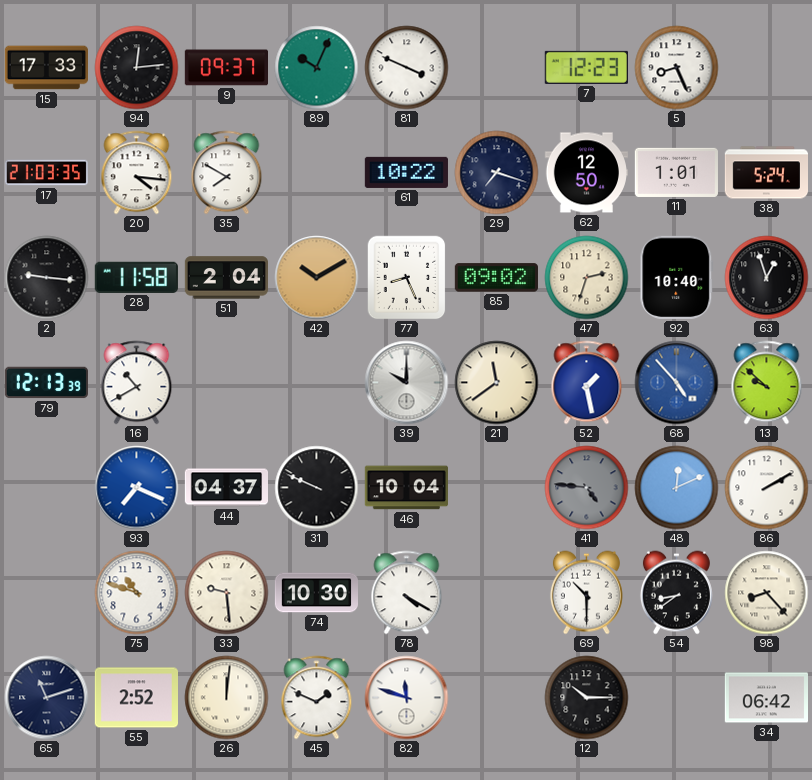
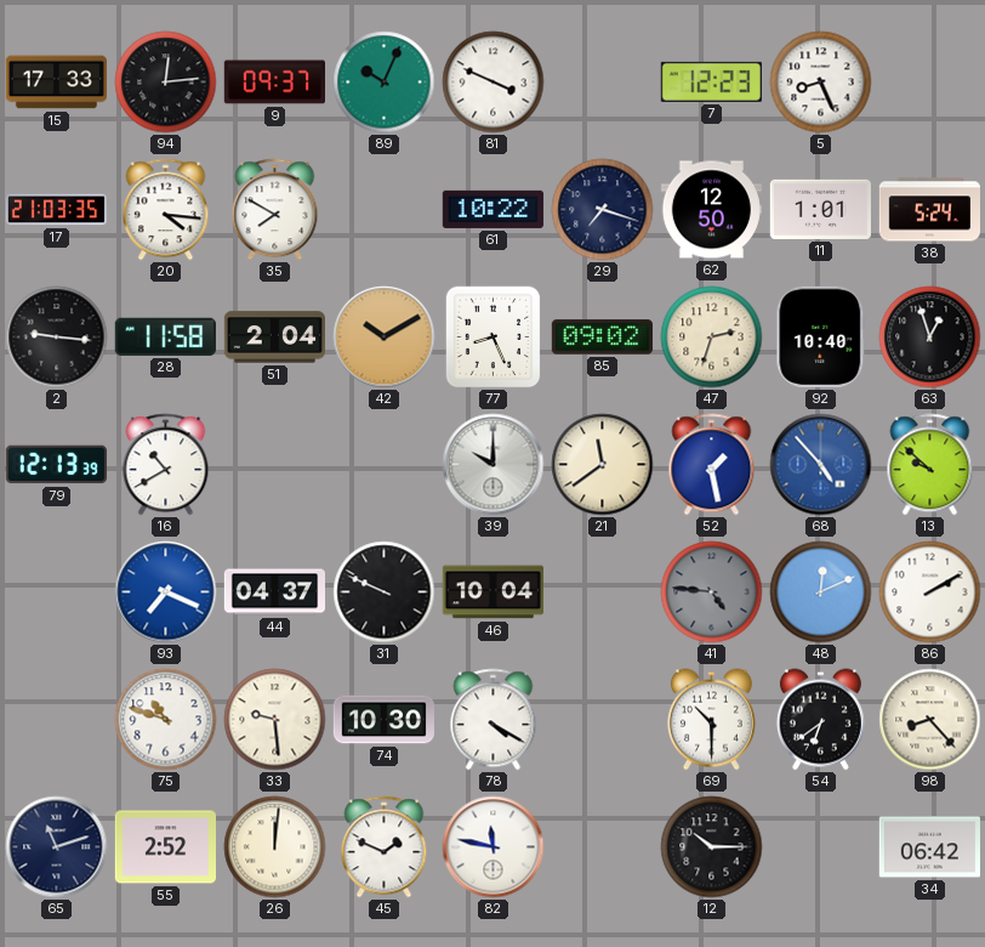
54: 8:39 -> 6:39 (820, 720)
82: 11:48 -> 11:47 (494, 847)
